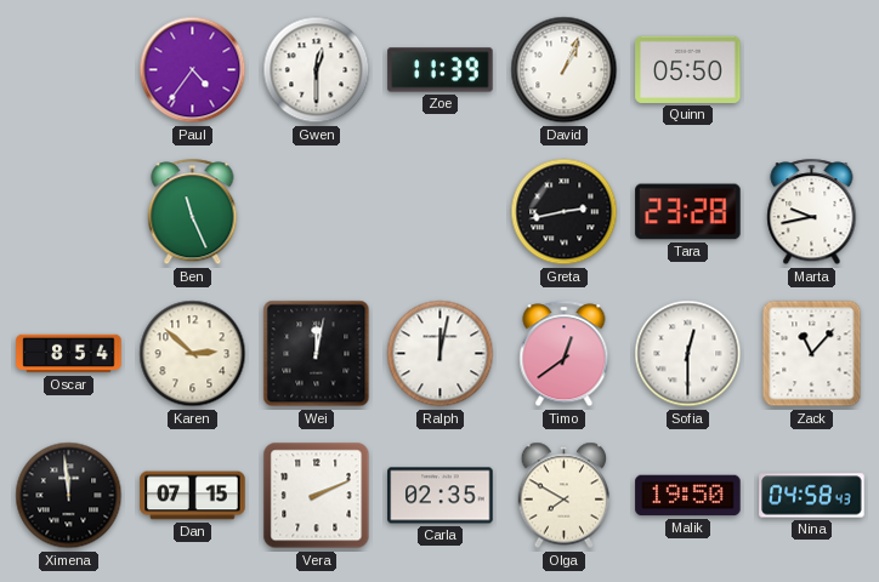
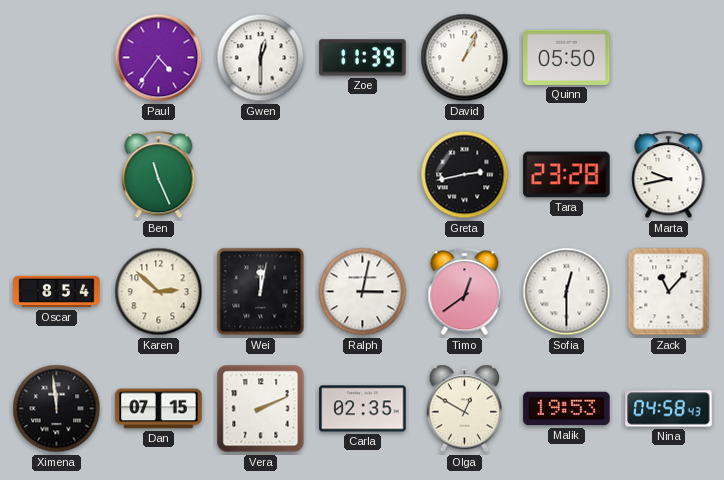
Ralph: 12:02 -> 3:02 (363, 292)
Olga: 7:50 -> 12:50 (465, 409)
Malik: 19:50 -> 19:53 (567, 409)
